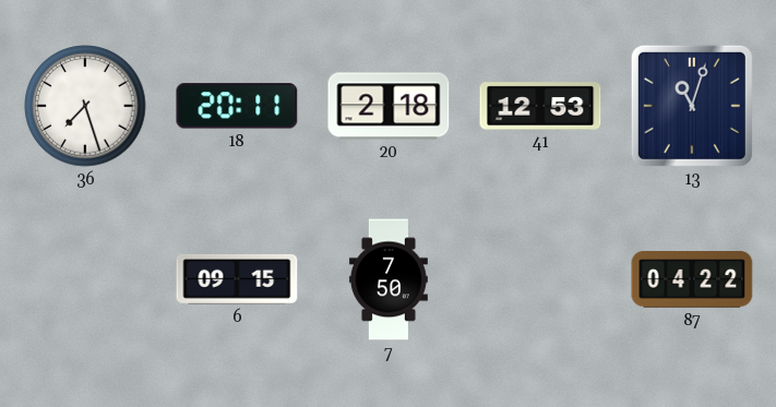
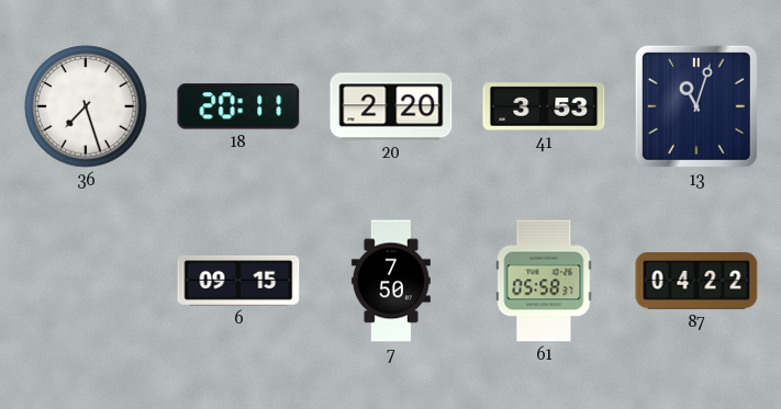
20: 2:18 -> 2:20 (391, 106)
41: 12:53 -> 3:53 (544, 106)
61: none -> 05:58 (544, 281)
